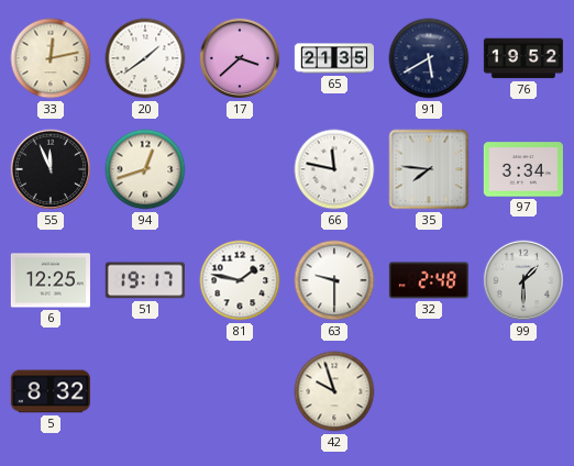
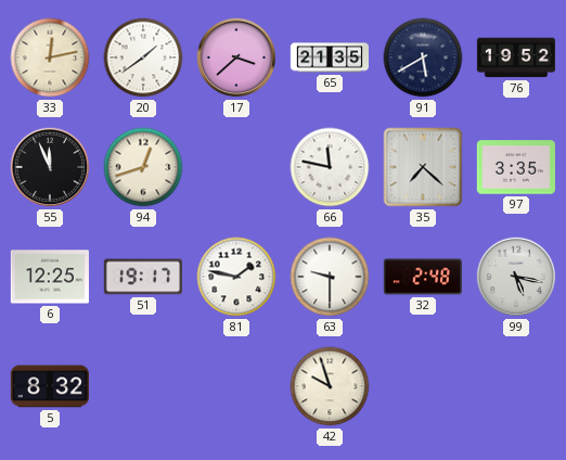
35: 7:46 -> 7:22 (423, 167)
97: 3:34 -> 3:35 (516, 167)
99: 1:30 -> 5:17 (516, 277)
